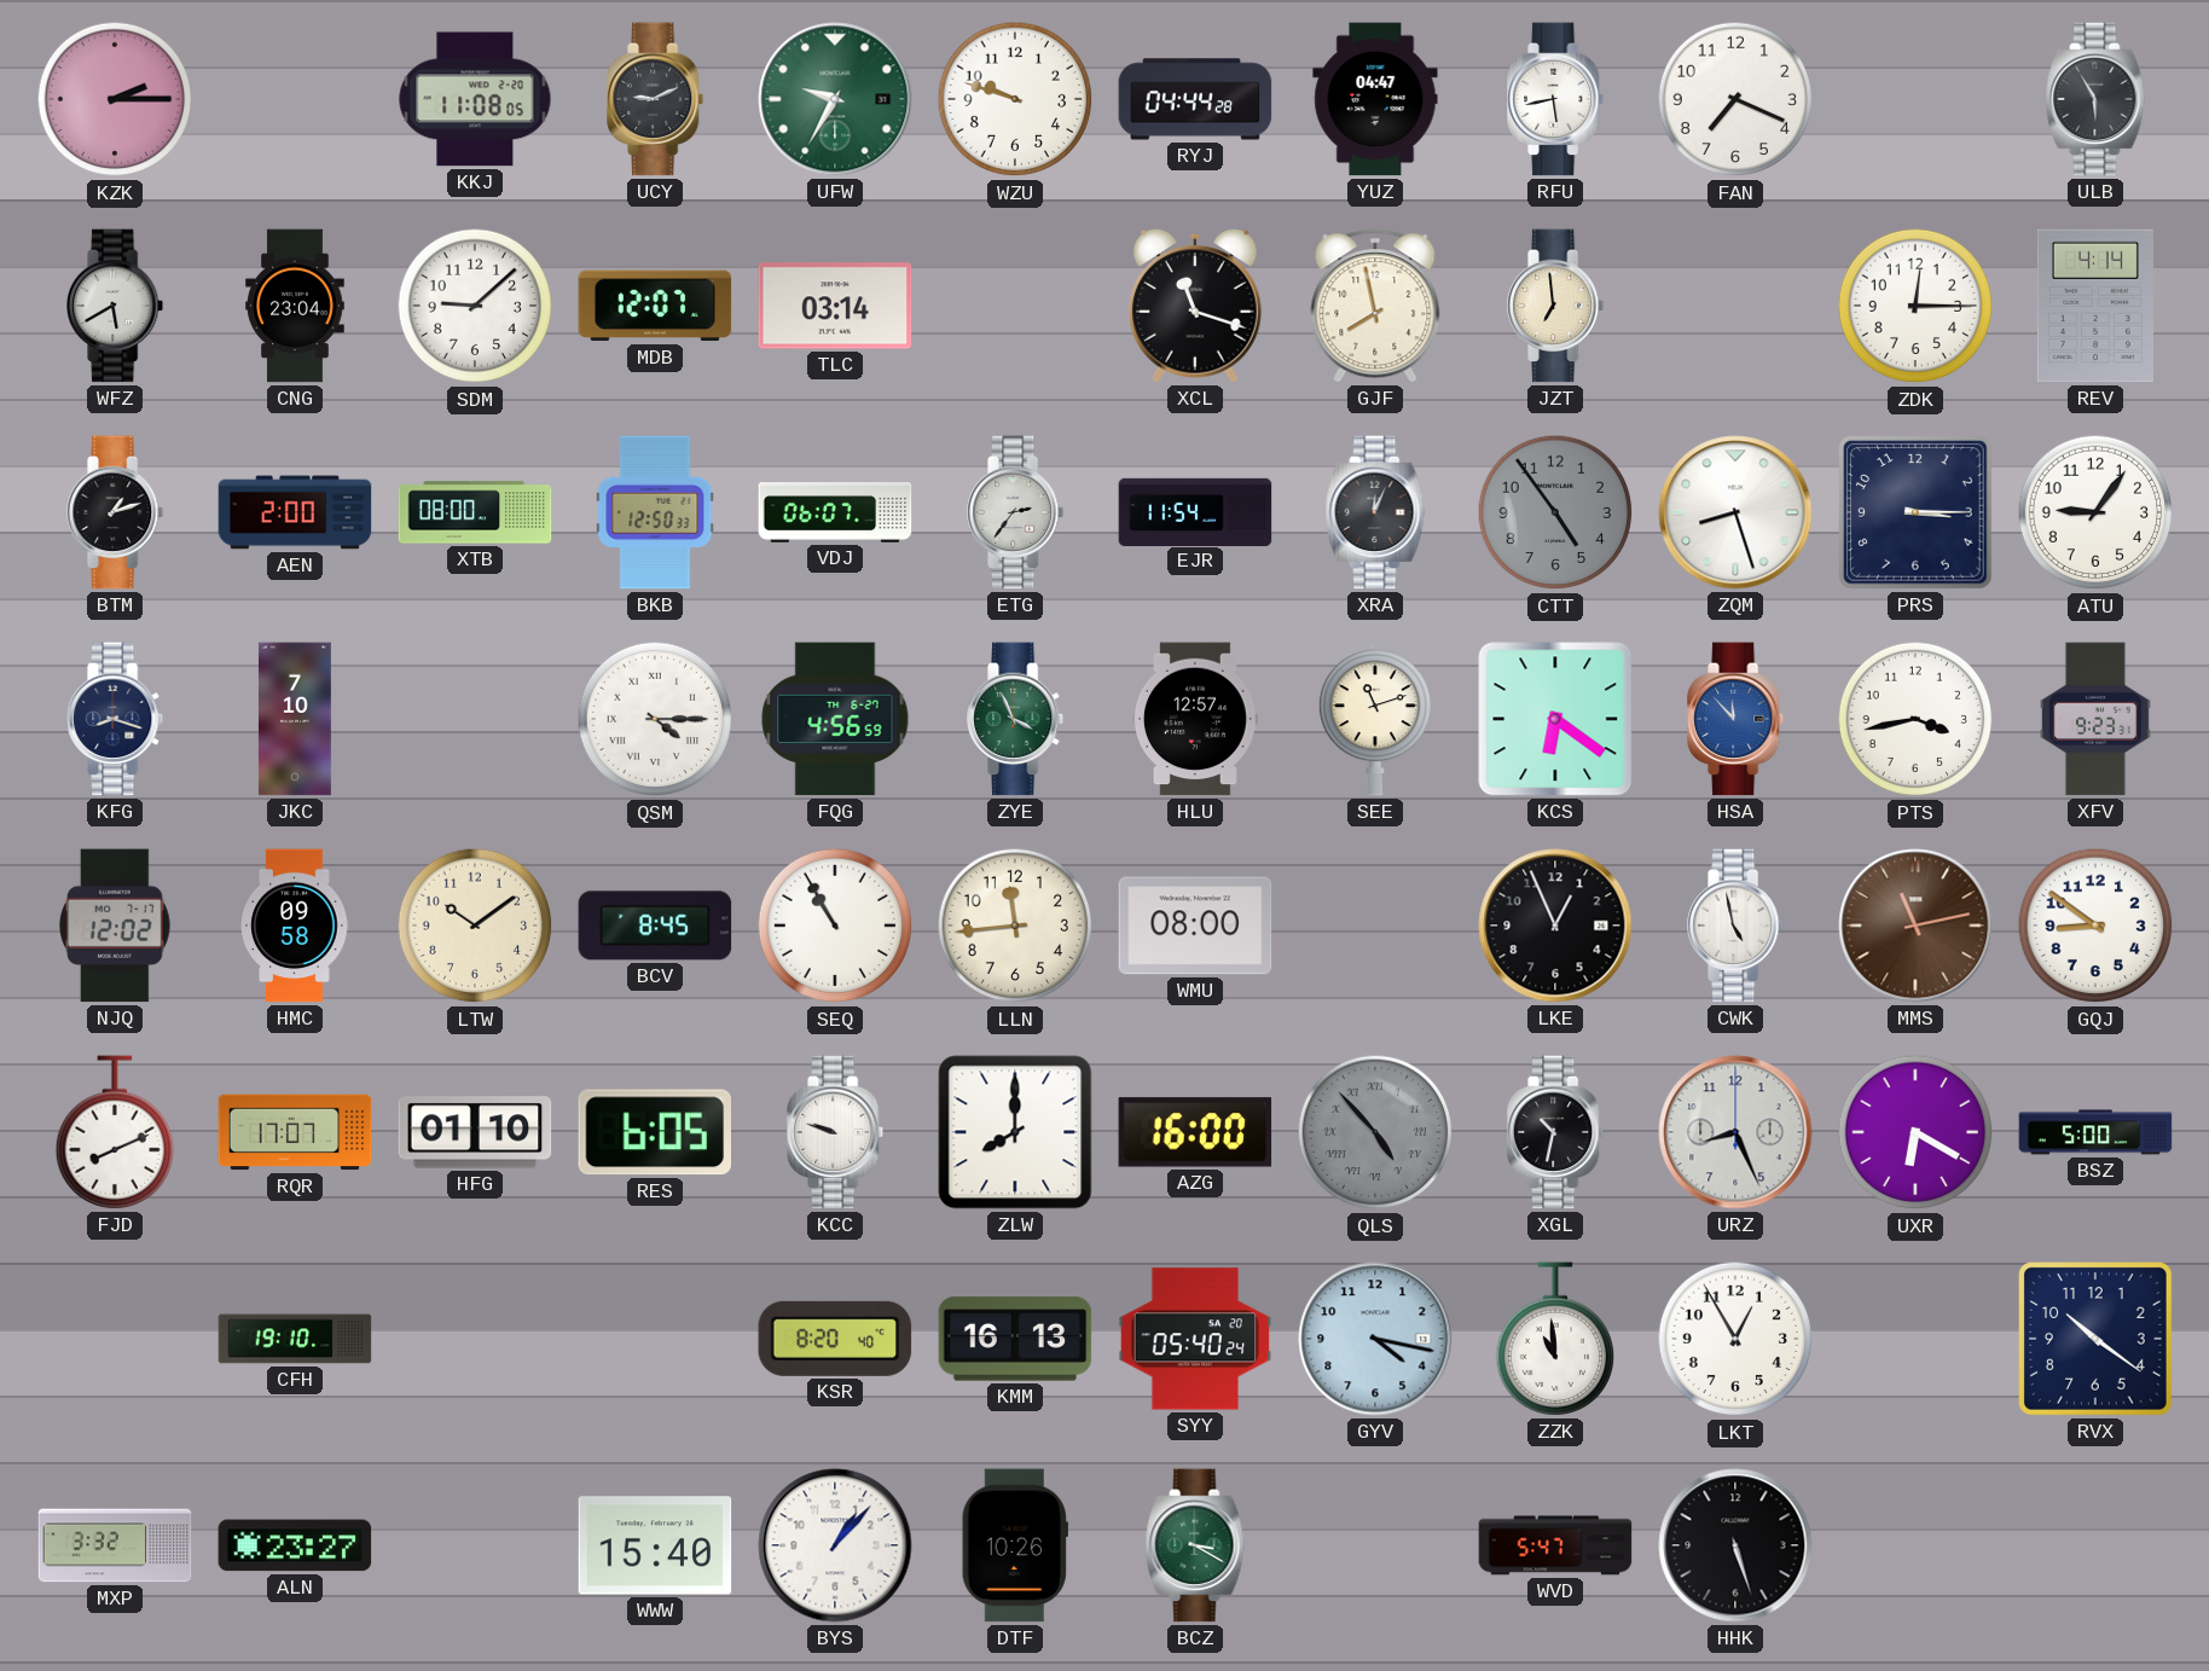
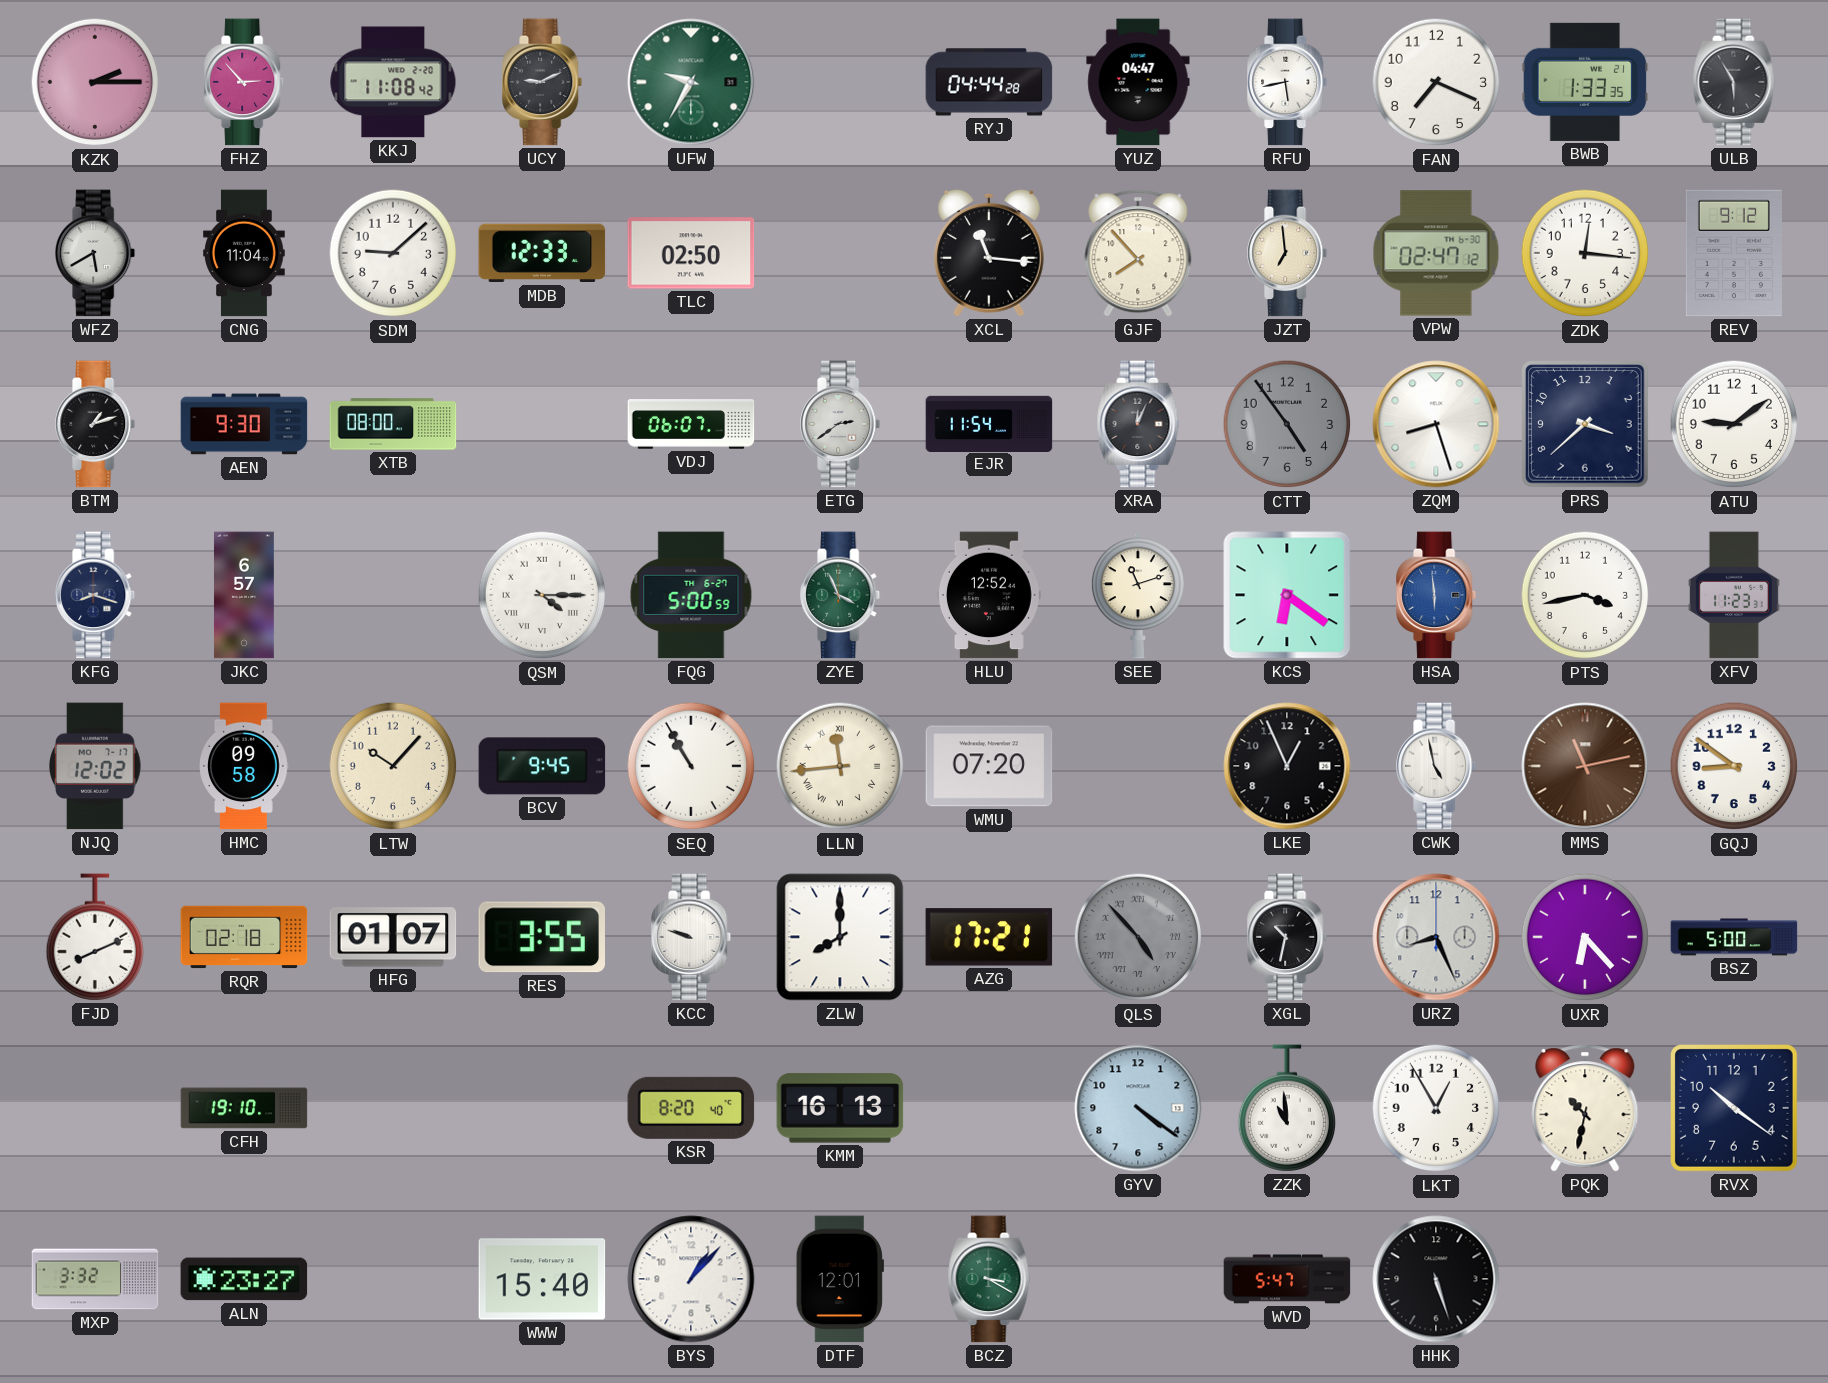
FHZ: none -> 2:53 (245, 82)
KKJ: 11:08:05 -> 11:08:42 (393, 82)
WZU: 9:48 -> none (1015, 99)
BWB: none -> 1:33 (1585, 82)
CNG: 23:04 -> 11:04 (244, 253)
MDB: 12:07 -> 12:33 (542, 253)
TLC: 03:14 -> 02:50 (691, 253)
XCL: 11:18 -> 11:16 (989, 253)
GJF: 7:58 -> 7:53 (1138, 253)
VPW: none -> 02:47 (1436, 253)
ZDK: 12:15 -> 12:16 (1585, 253)
REV: 4:14 -> 9:12 (1734, 253)
AEN: 2:00 -> 9:30 (244, 424)
BKB: 12:50 -> none (655, 512)
ETG: 2:36 -> 2:39 (841, 424)
PRS: 3:15 -> 3:38 (1586, 425)
ATU: 9:06 -> 9:09 (1734, 424)
JKC: 7:10 -> 6:57 (244, 595)
FQG: 4:56 -> 5:00 (691, 595)
HLU: 12:57 -> 12:52 (989, 595)
HSA: 11:53 -> 5:59 (1437, 595)
XFV: 9:23 -> 11:23 (1734, 595)
LTW: 10:09 -> 10:07 (393, 766)
BCV: 8:45 -> 9:45 (542, 766)
LLN numerals: Arabic -> Roman (840, 766)
WMU: 08:00 -> 07:20 (989, 766)
RQR: 17:07 -> 02:18 (244, 937)
HFG: 01:10 -> 01:07 (393, 937)
RES: 6:05 -> 3:55 (542, 937)
AZG: 16:00 -> 17:21 (989, 937)
UXR: 6:20 -> 6:23 (1585, 937)
SYY: 05:40 -> none (1195, 1339)
GYV: 4:17 -> 4:21 (1138, 1108)
PQK: none -> 10:32 (1585, 1108)
DTF: 10:26 -> 12:01 (840, 1279)
